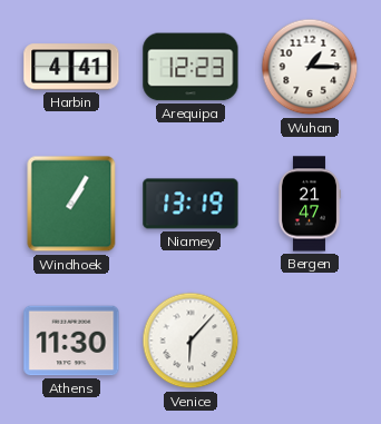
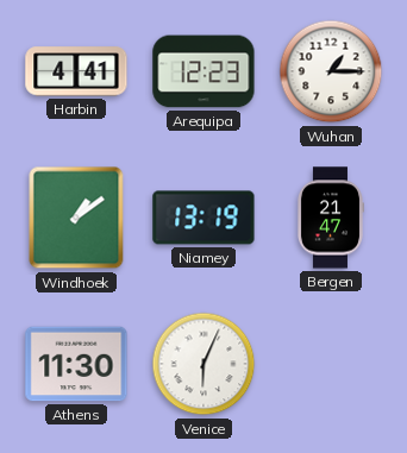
Windhoek: 1:05 -> 1:09 (76, 218)
Venice: 6:07 -> 6:04 (203, 364)
